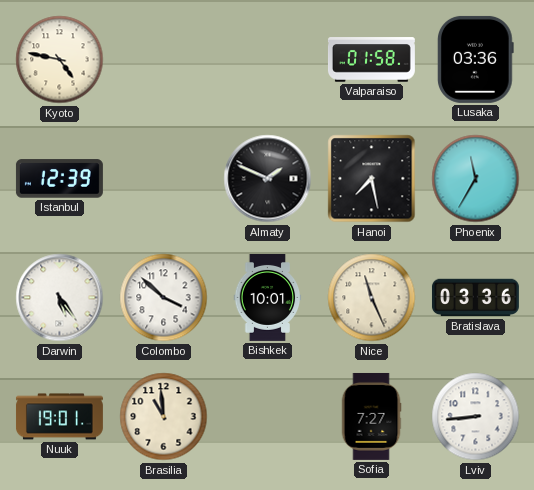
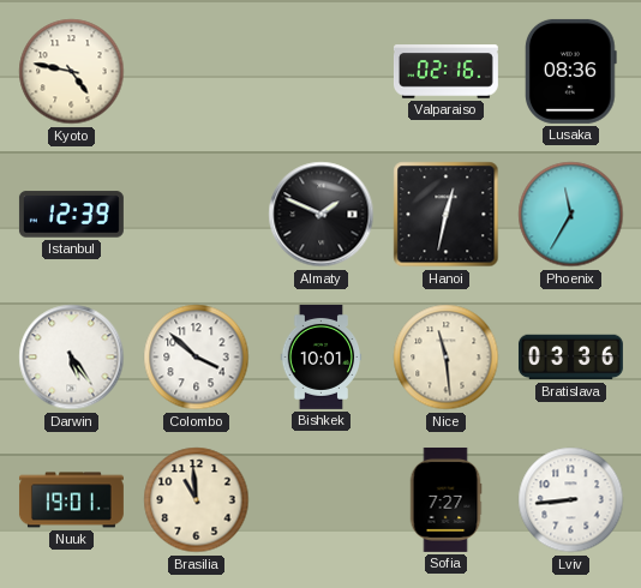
Valparaiso: 01:58 -> 02:16 (445, 72)
Lusaka: 03:36 -> 08:36 (571, 71)
Hanoi: 7:28 -> 12:32 (447, 215)
Nice: 11:26 -> 11:29 (447, 358)
